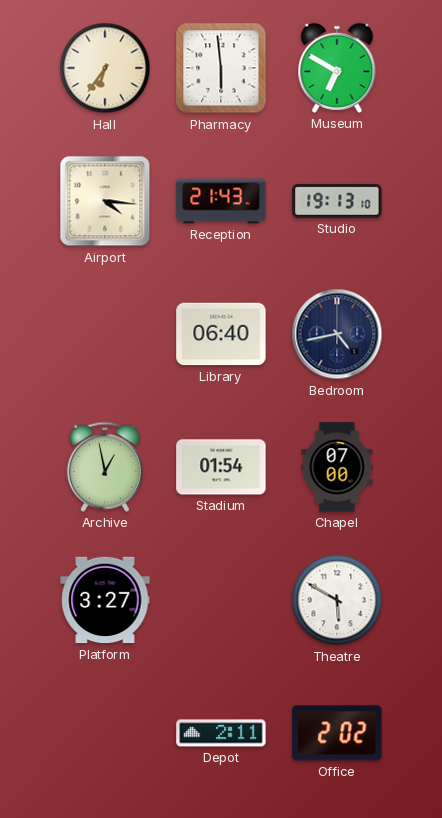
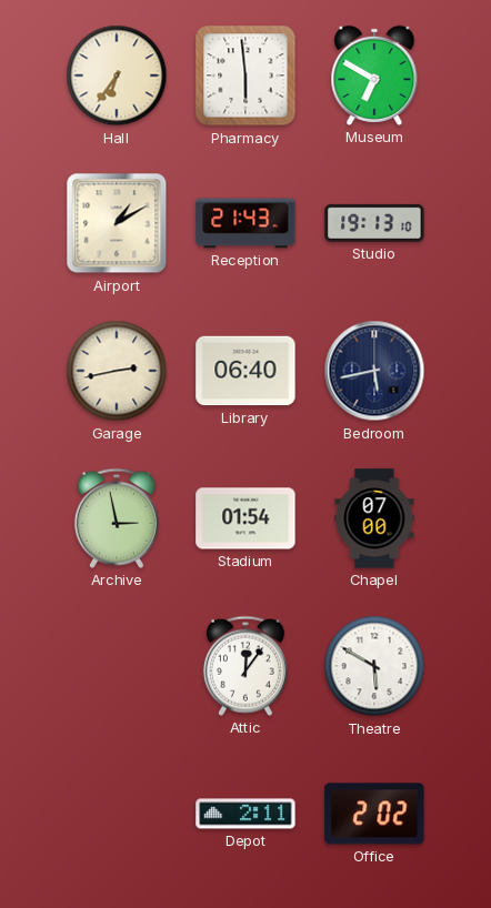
Airport: 4:16 -> 1:10 (117, 223)
Garage: none -> 2:43 (117, 371)
Bedroom: 4:43 -> 5:43 (374, 371)
Archive: 12:58 -> 2:58 (117, 518)
Platform: 3:27 -> none (105, 600)
Attic: none -> 12:06 (245, 666)
